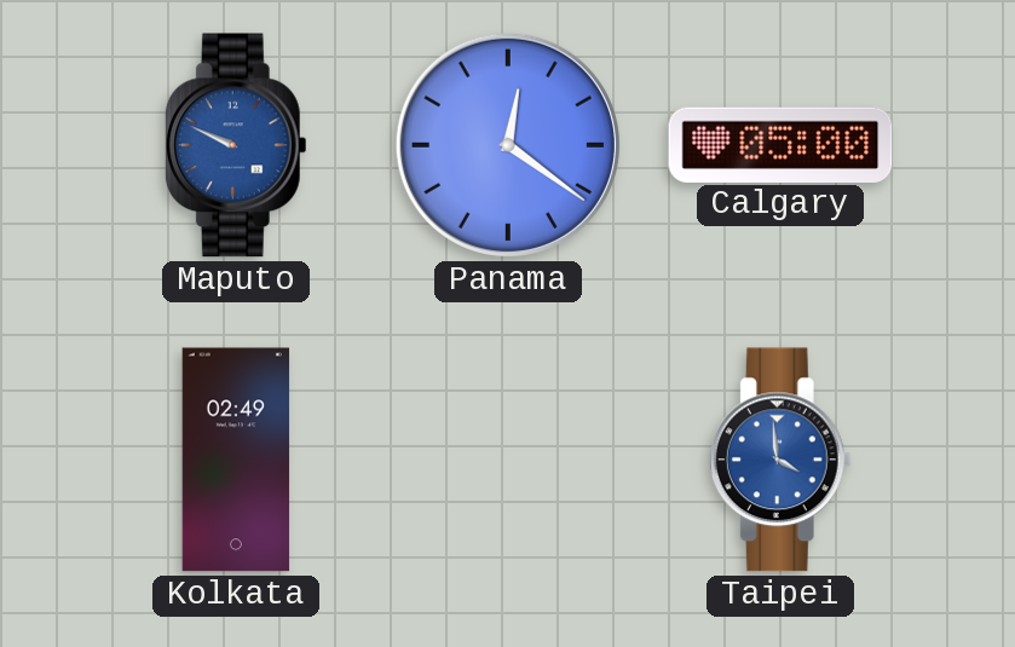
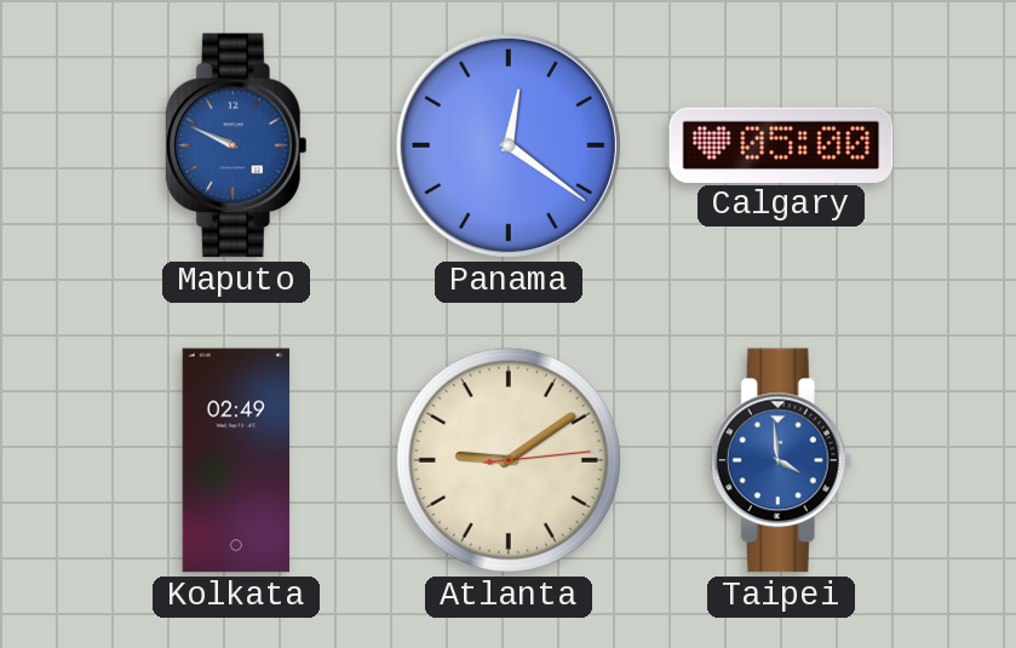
Atlanta: none -> 9:09 (509, 460)
